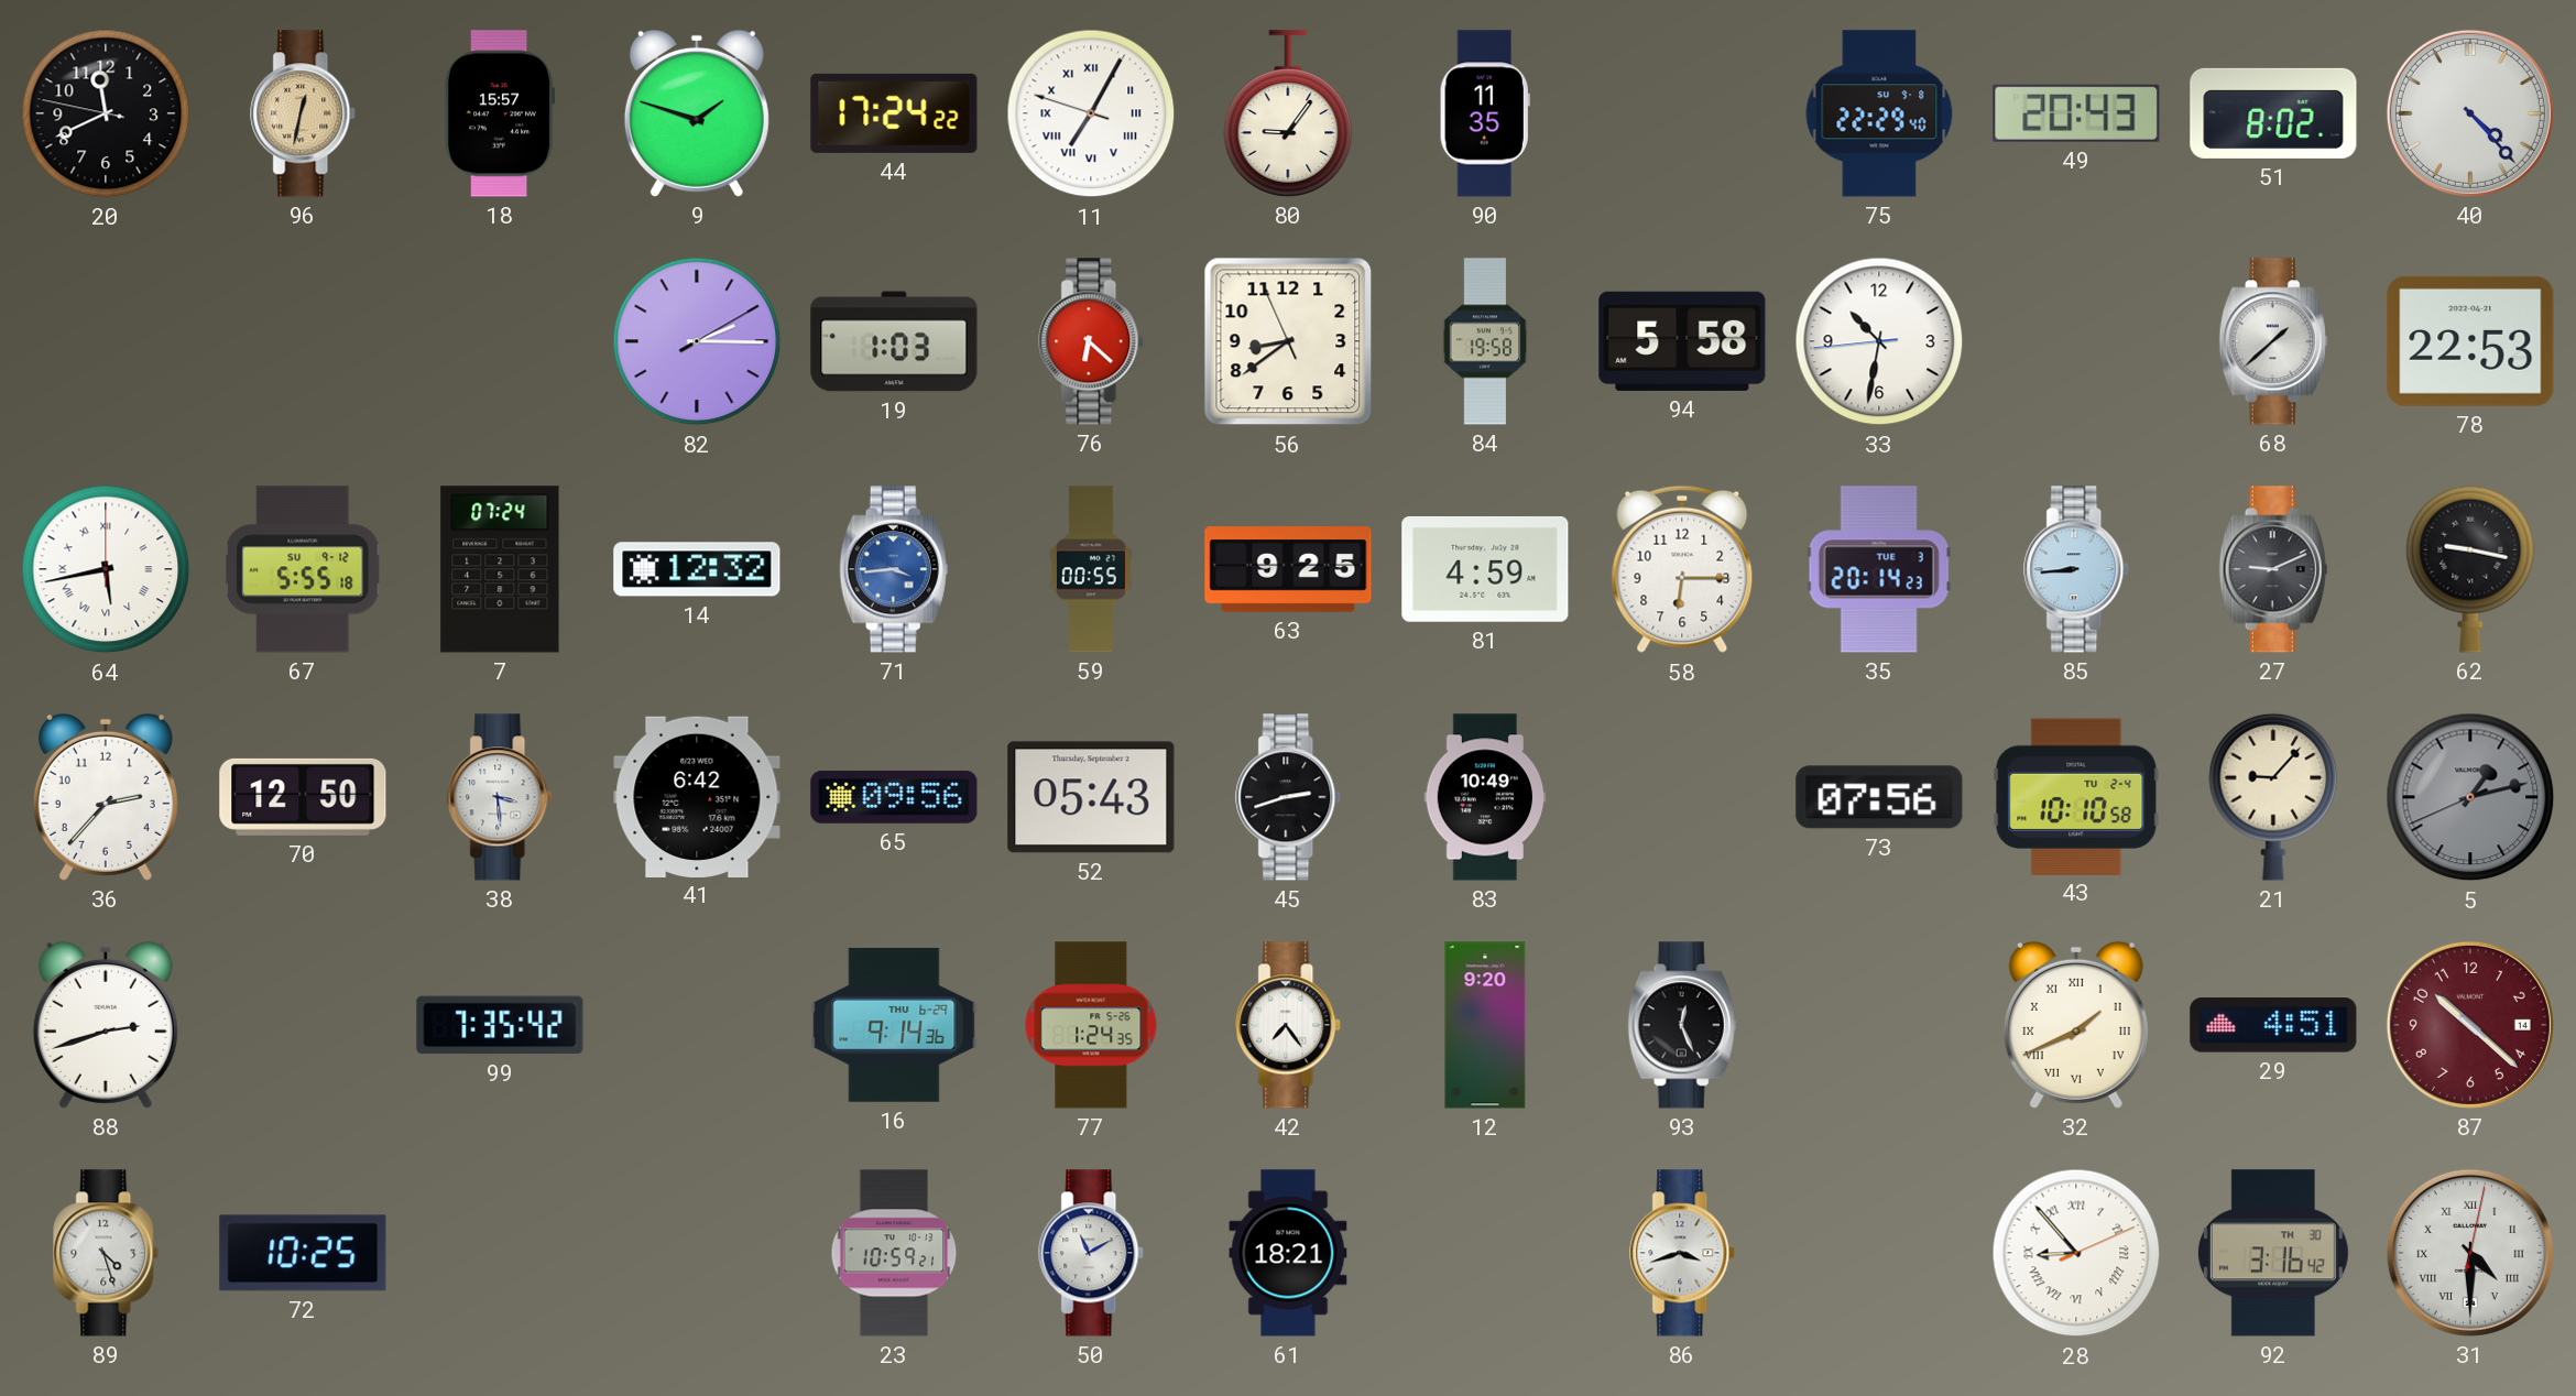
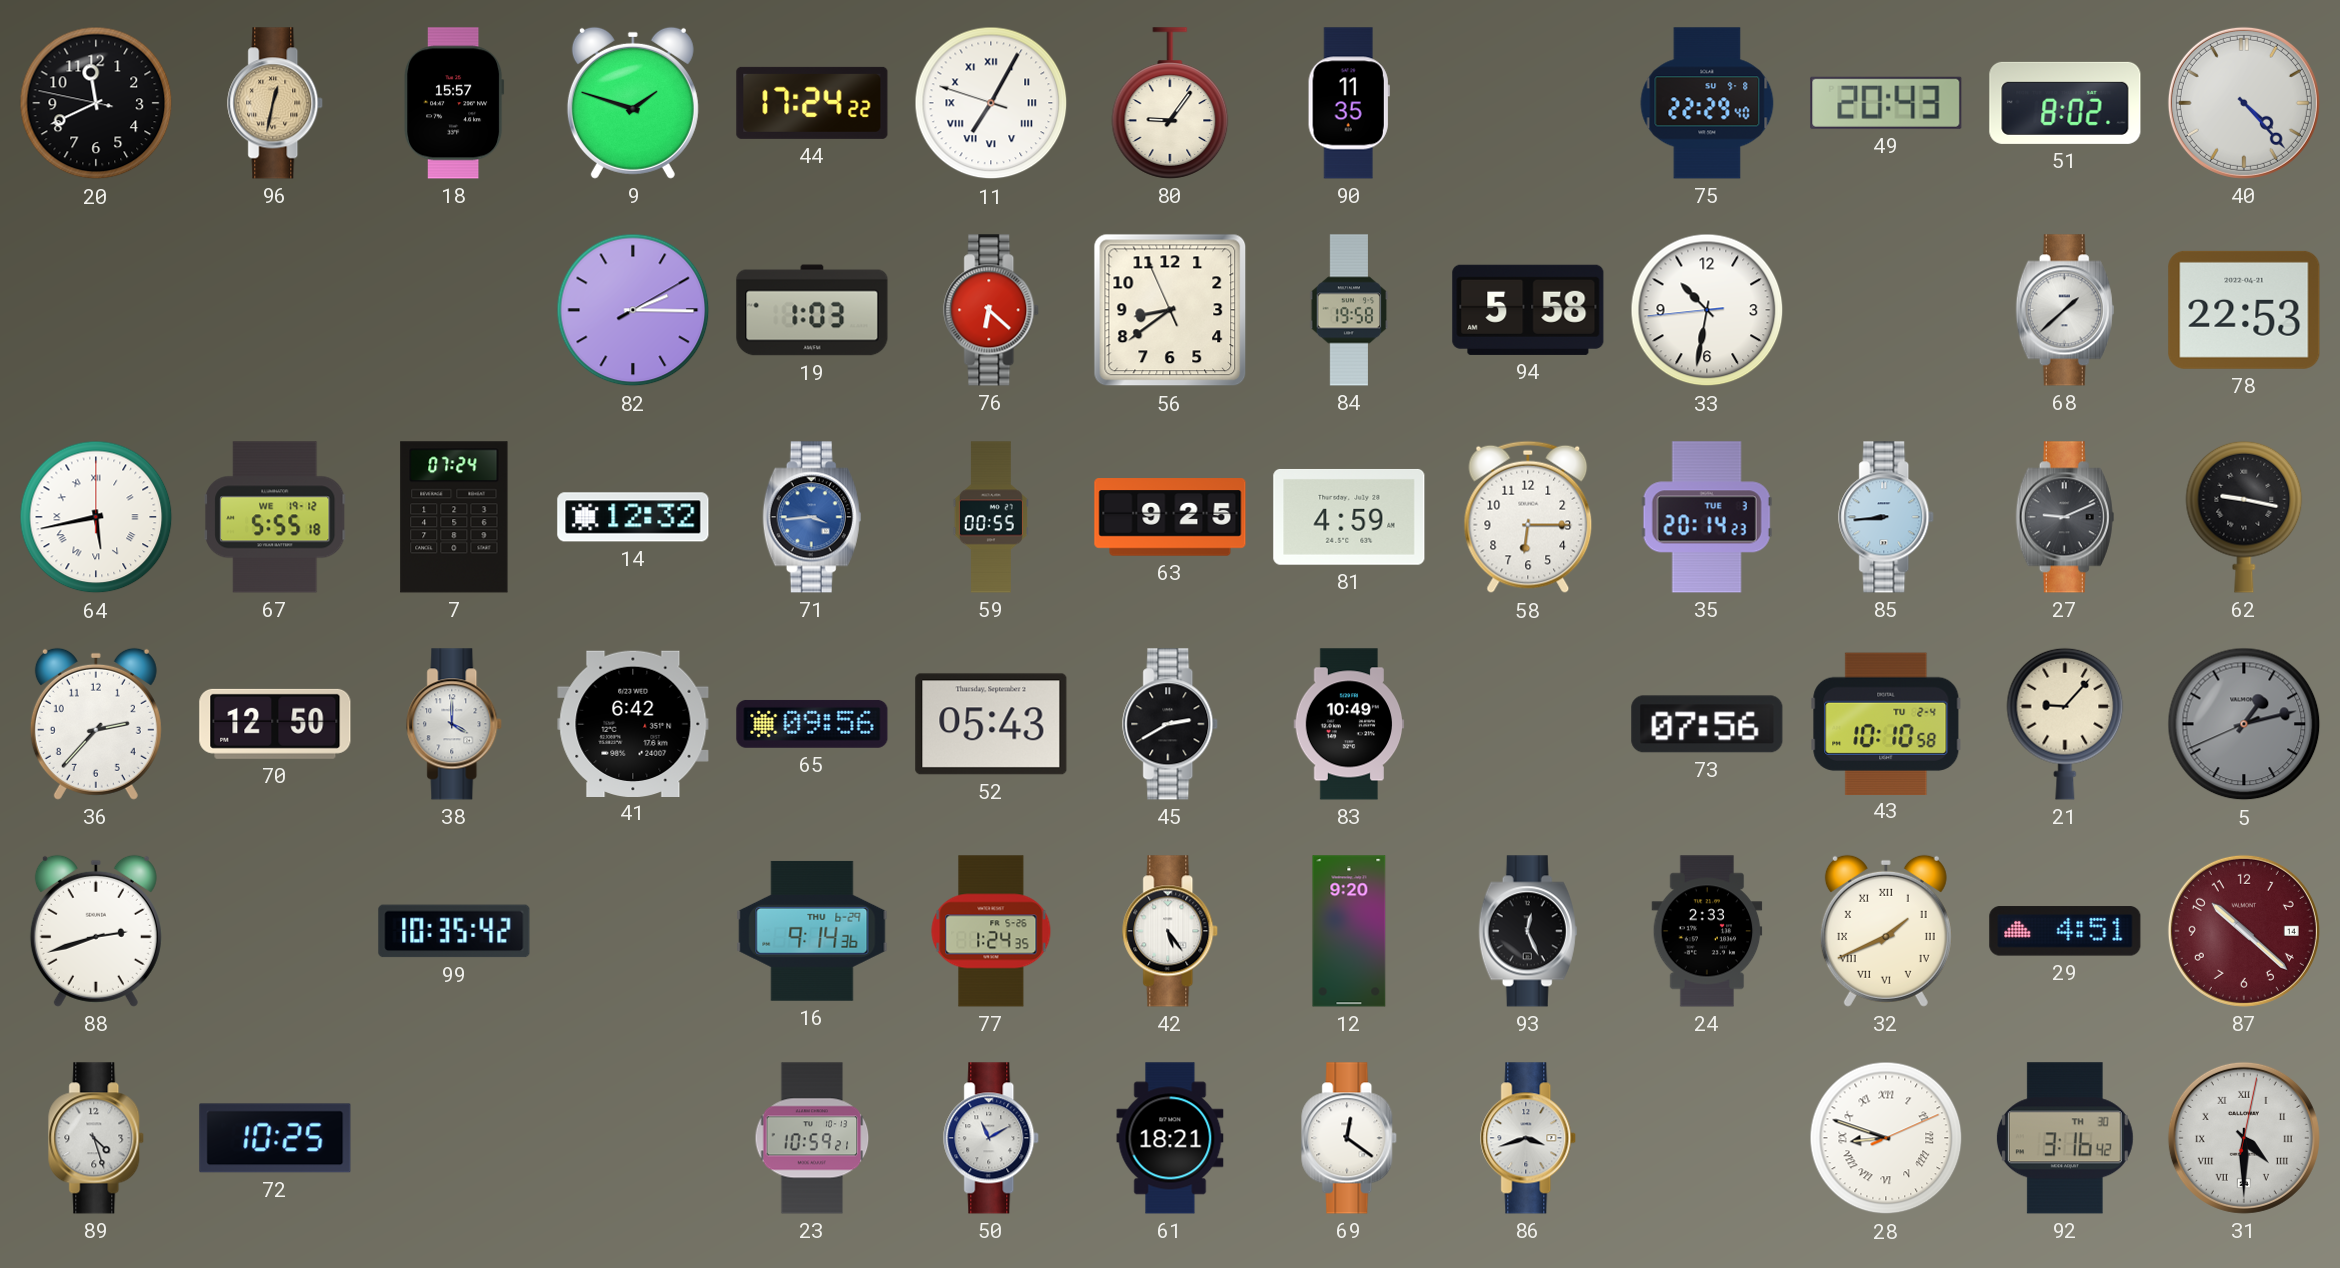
67 date: SU 9-12 -> WE 19-12 (276, 517)
38: 3:29 -> 4:00 (455, 724)
45: 2:42 -> 2:40 (1171, 724)
99: 7:35 -> 10:35 (454, 931)
42: 7:24 -> 5:24 (1171, 931)
24: none -> 2:33 (1707, 931)
69: none -> 12:21 (1350, 1138)
28: 8:53 -> 8:48 (1886, 1138)
